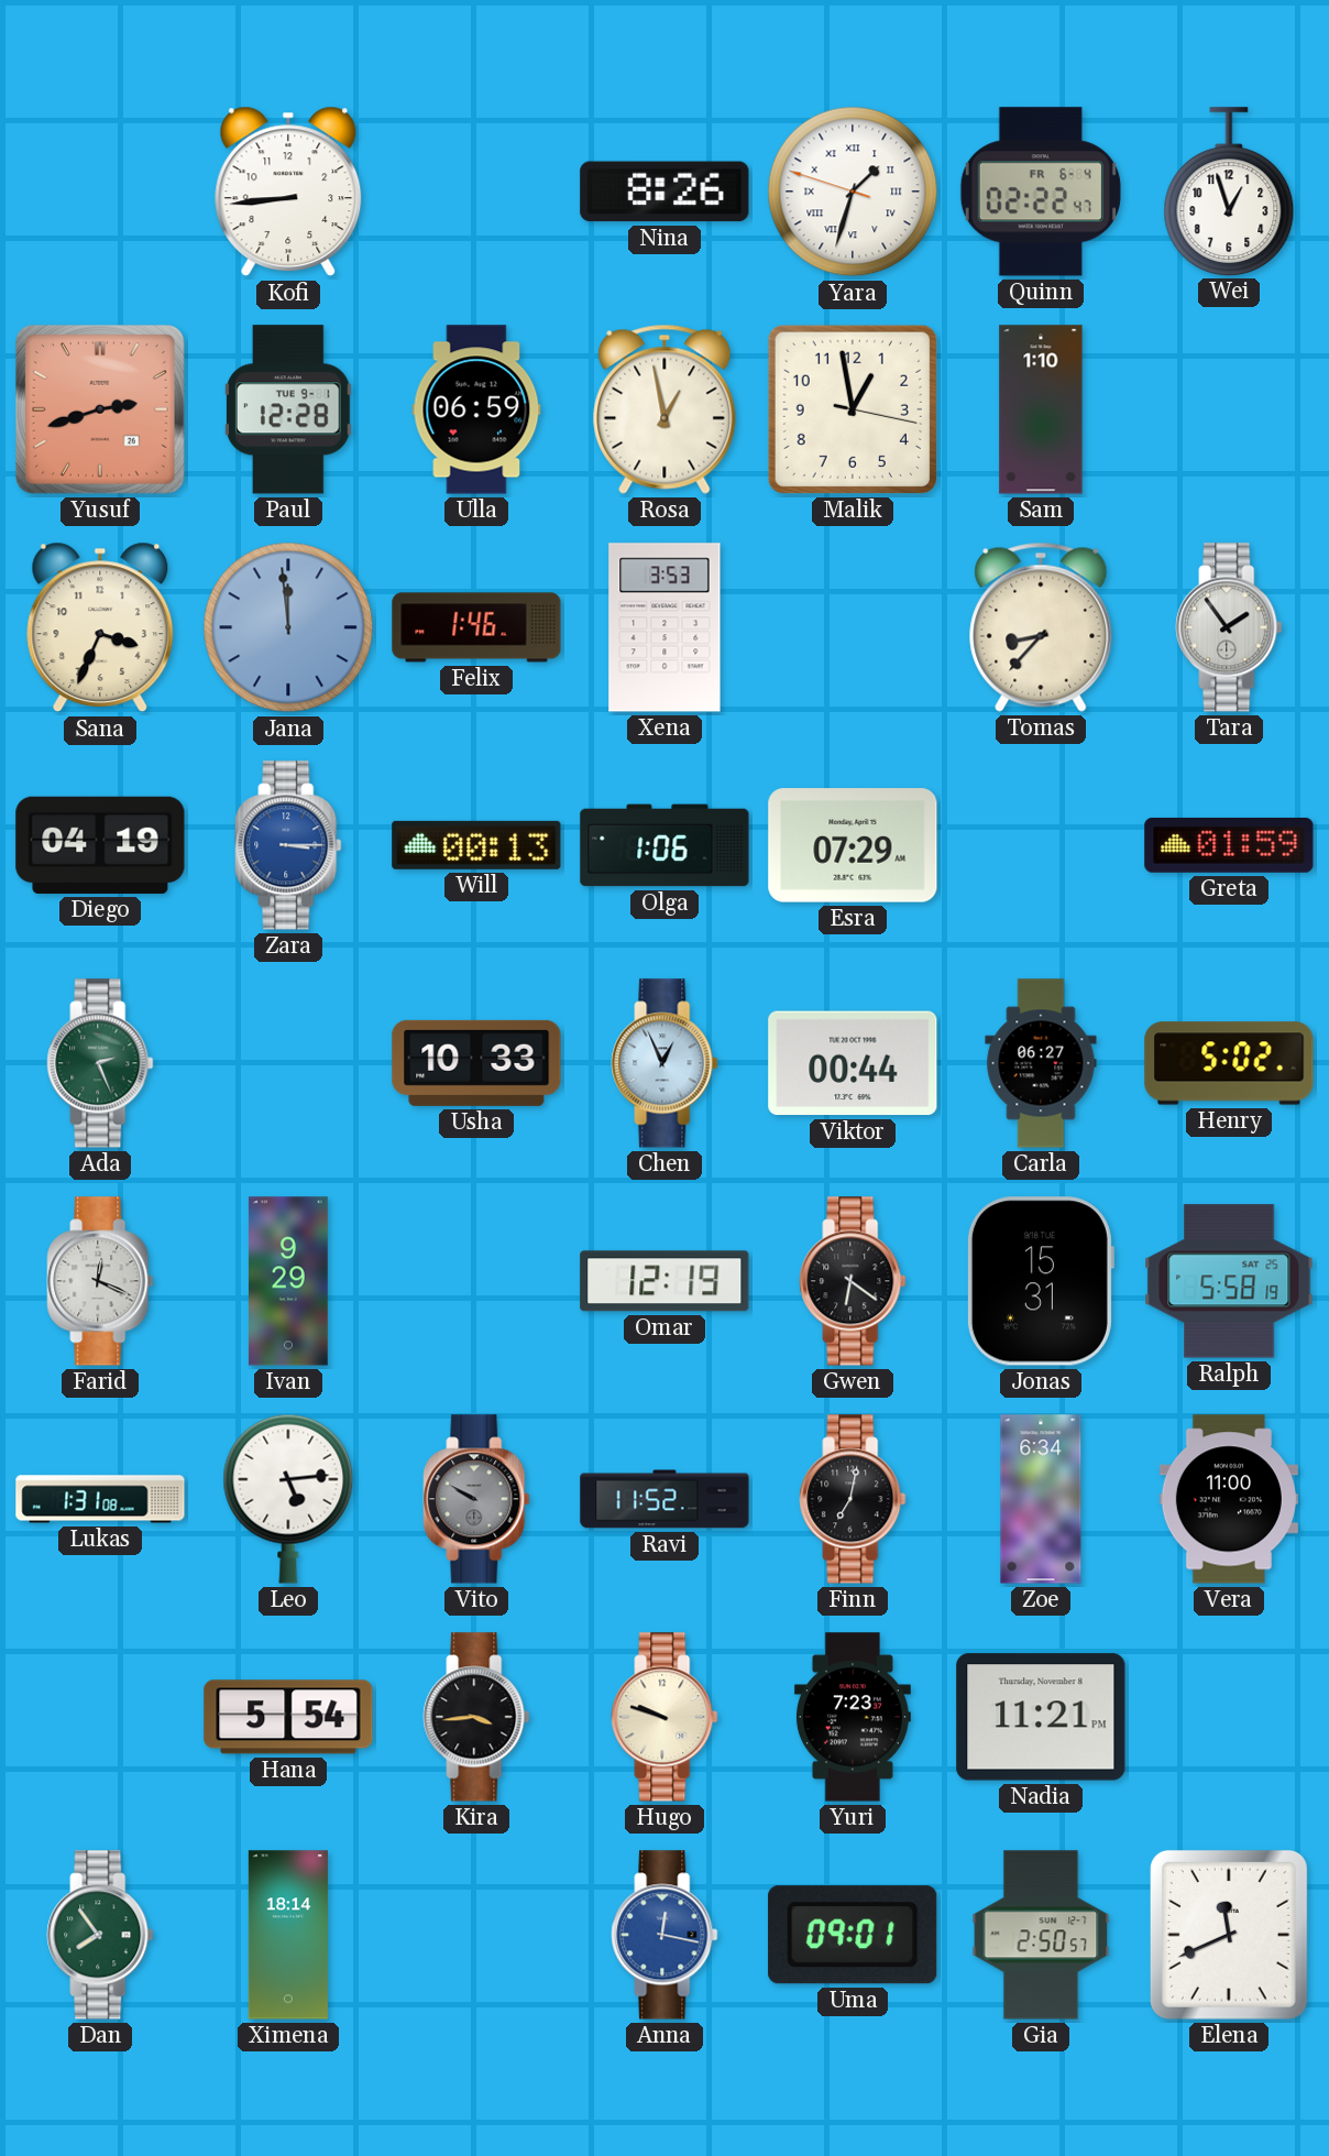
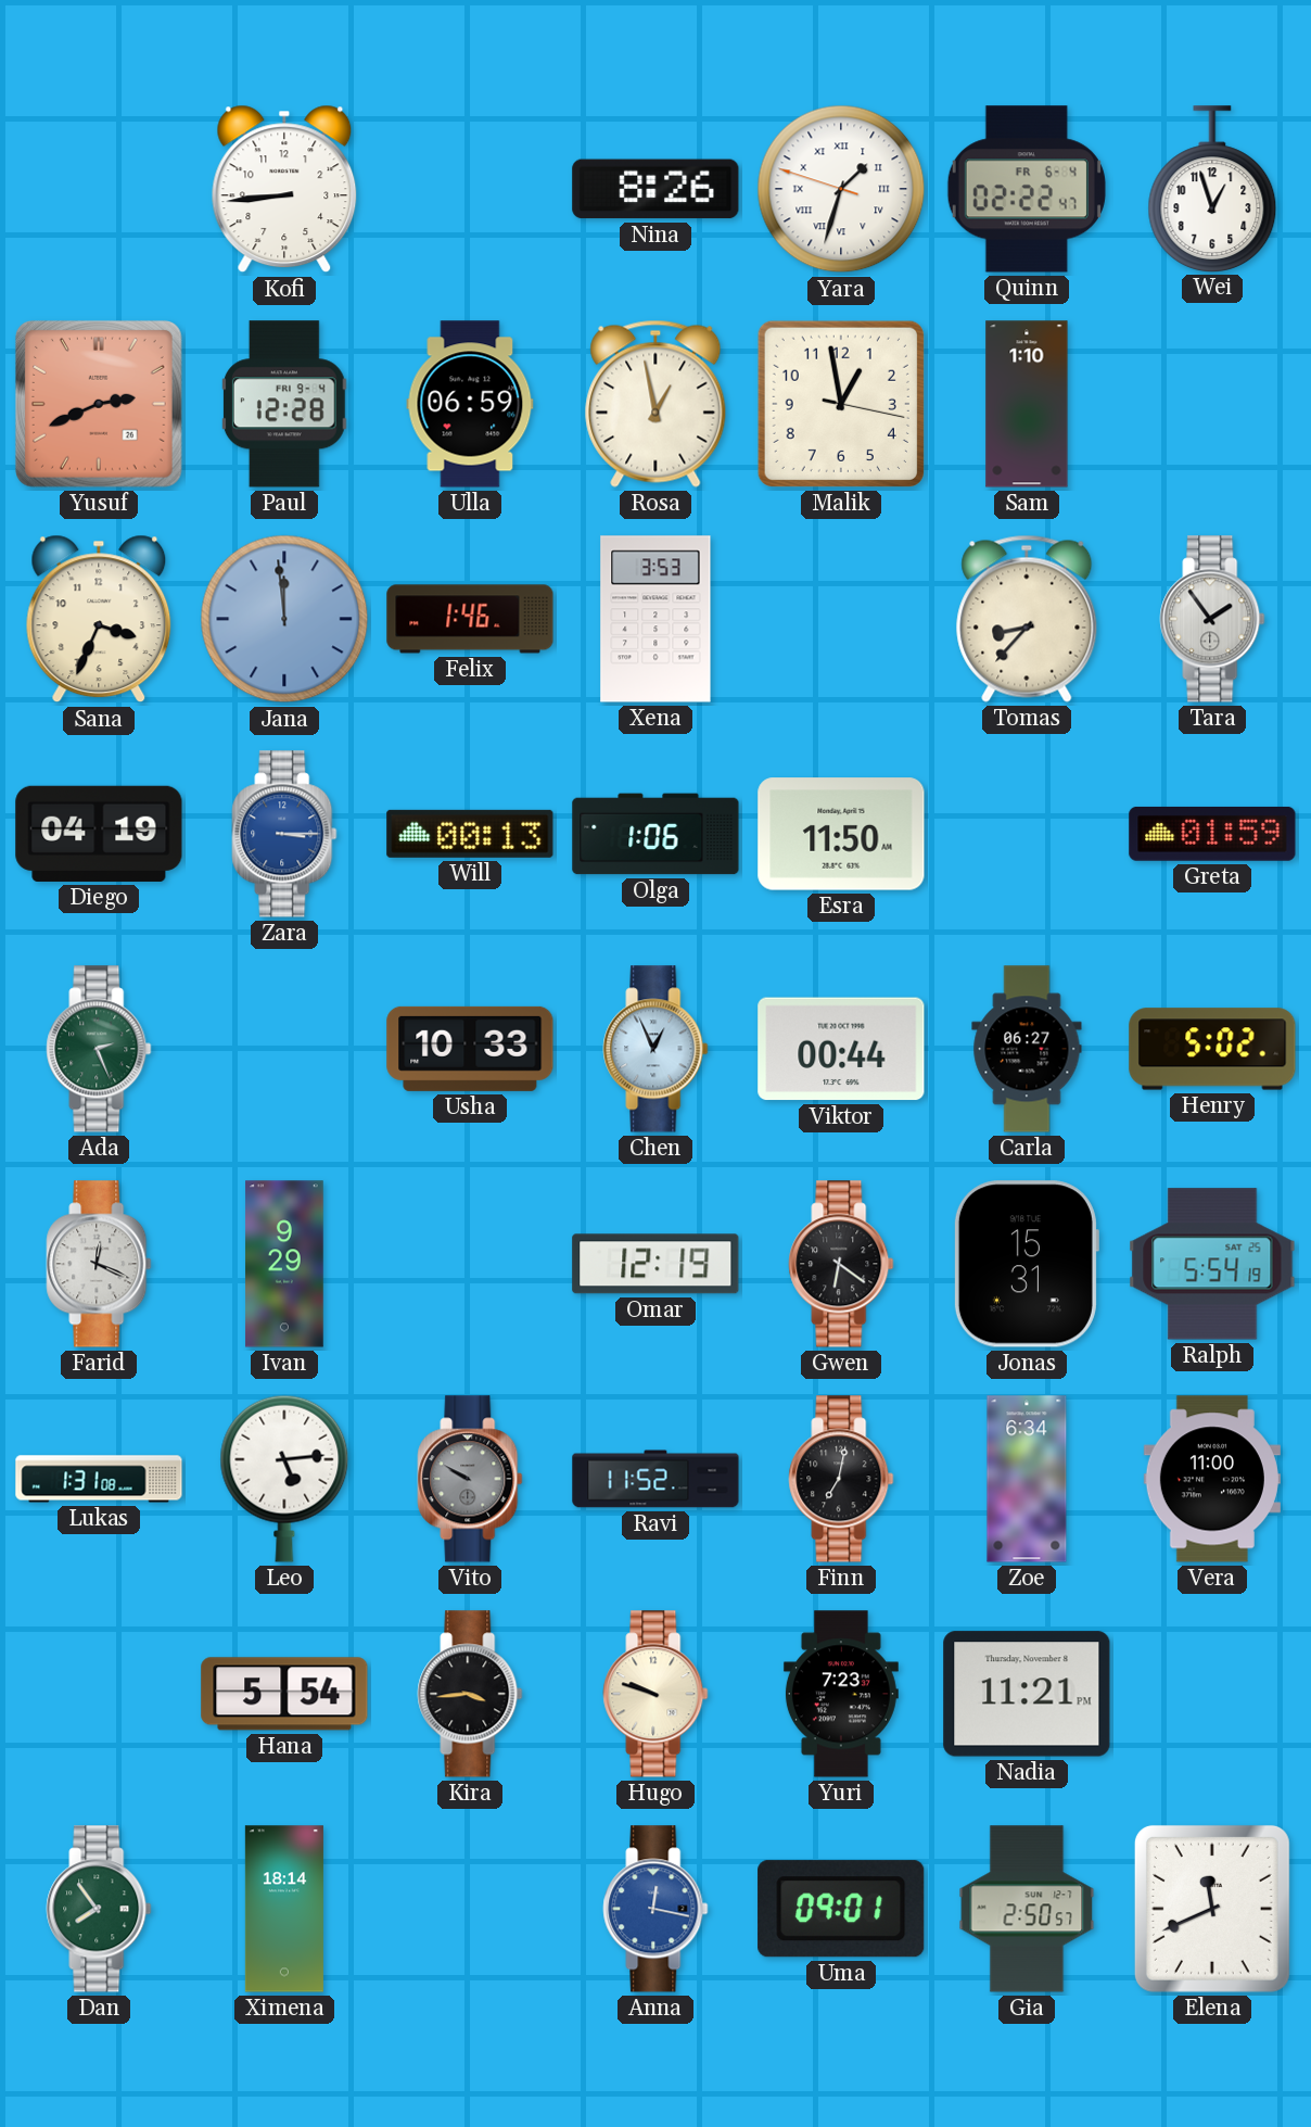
Yusuf: 2:42 -> 2:41 (99, 404)
Paul date: TUE 9-1 -> FRI 9-4 (284, 404)
Esra: 07:29 -> 11:50 (841, 834)
Ralph: 5:58 -> 5:54 (1212, 1264)
